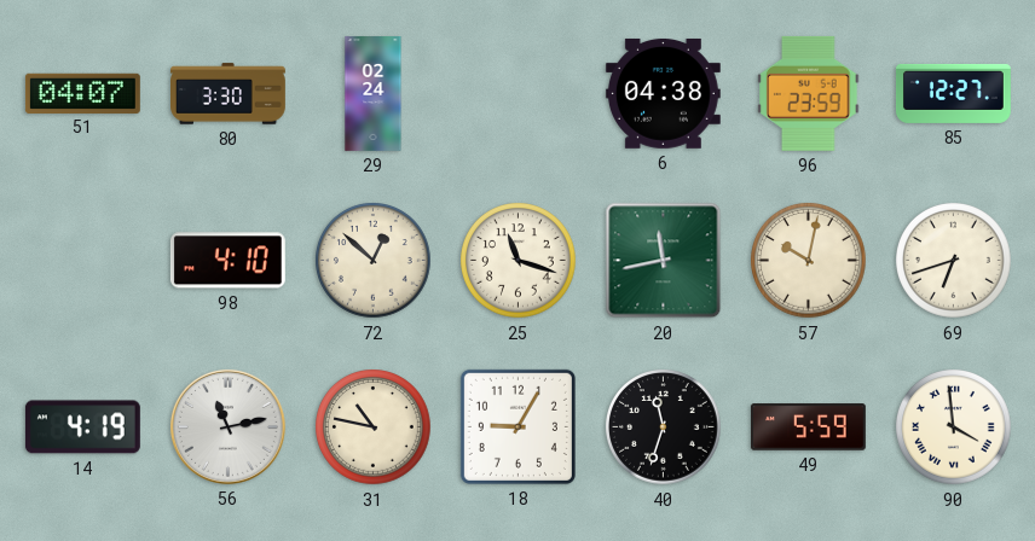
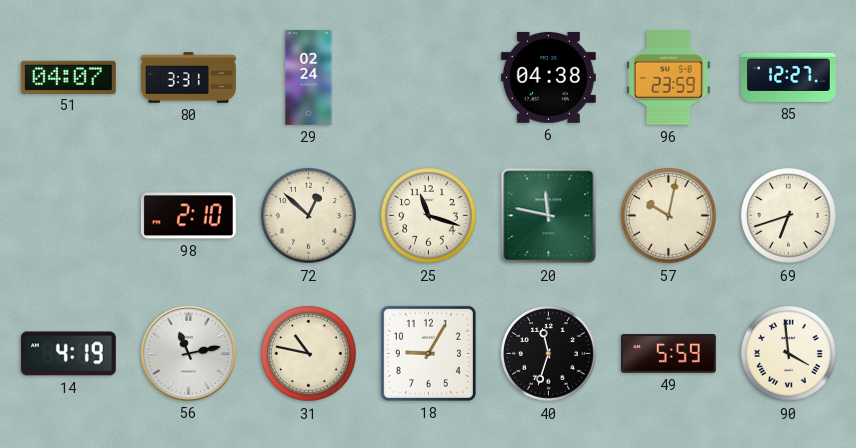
80: 3:30 -> 3:31 (189, 78)
98: 4:10 -> 2:10 (188, 216)
20: 11:43 -> 11:47 (549, 216)
